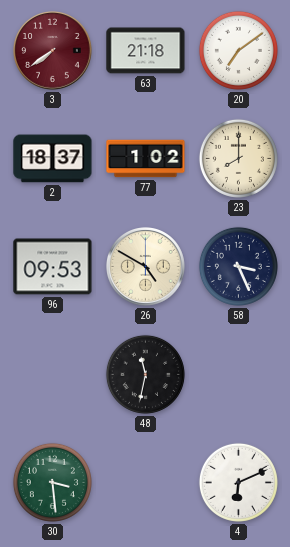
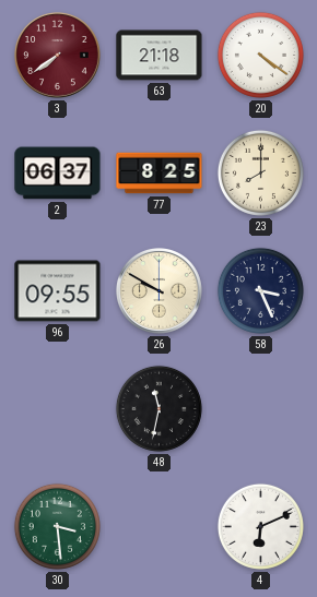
20: 7:09 -> 4:21 (260, 55)
2: 18:37 -> 06:37 (58, 174)
77: 1:02 -> 8:25 (160, 174)
96: 09:53 -> 09:55 (58, 291)
26: 4:50 -> 9:50 (160, 291)
